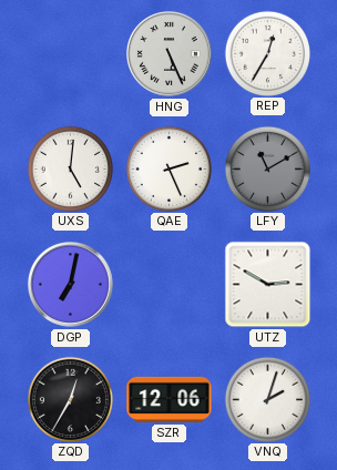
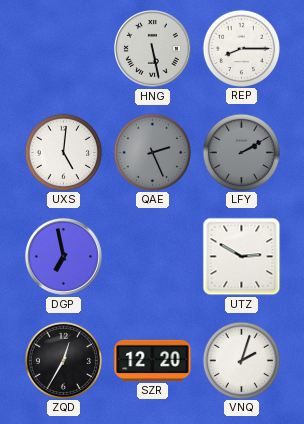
HNG: 5:26 -> 5:28 (152, 48)
REP: 12:35 -> 8:15 (241, 48)
QAE dial: white -> grey (152, 152)
LFY: 11:10 -> 2:10 (241, 152)
DGP: 7:02 -> 6:58 (63, 256)
SZR: 12:06 -> 12:20 (153, 360)
